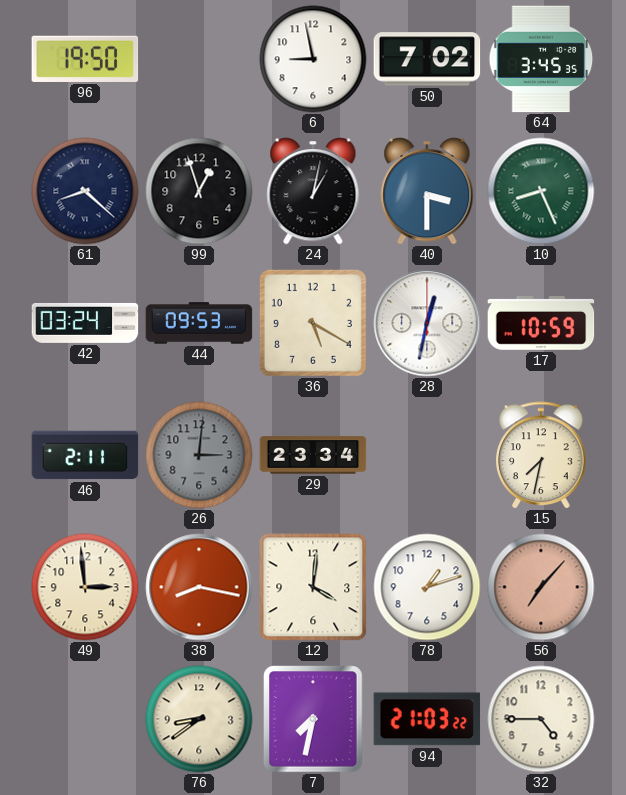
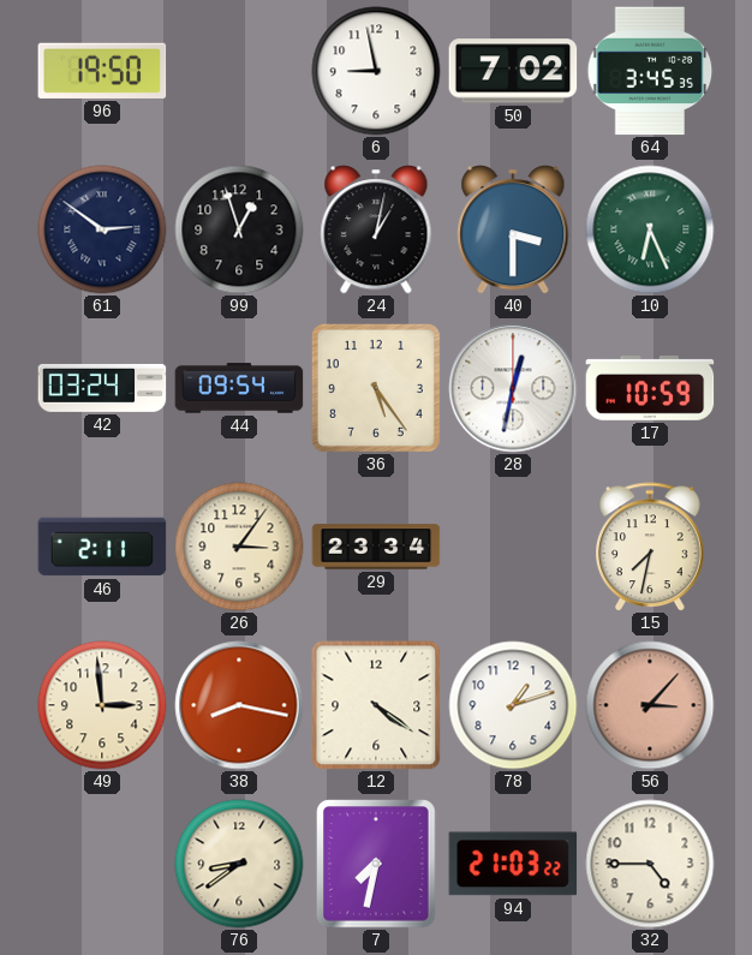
61: 8:22 -> 2:51 (102, 229)
10: 8:26 -> 6:26 (650, 229)
44: 09:53 -> 09:54 (239, 388)
36: 5:20 -> 5:24 (376, 388)
26: 3:01 -> 3:06 (239, 547)
26 dial: grey -> cream (239, 547)
12: 4:01 -> 4:21 (376, 705)
56: 7:07 -> 3:07 (650, 705)
